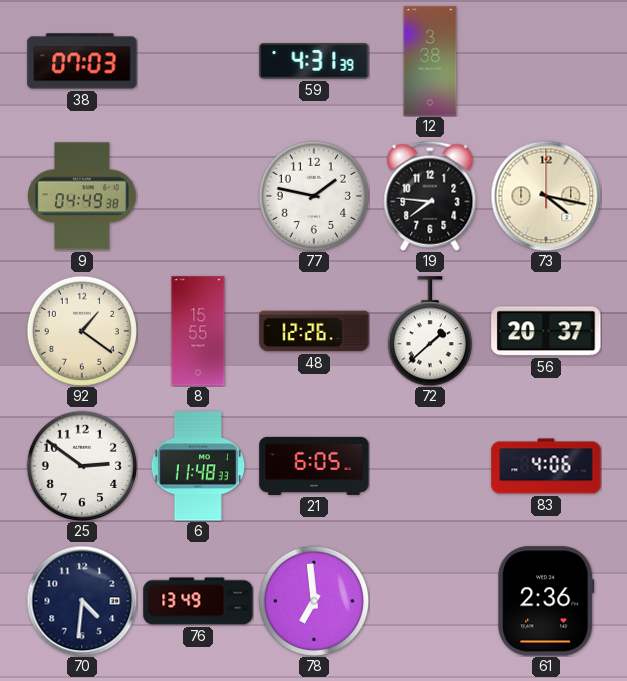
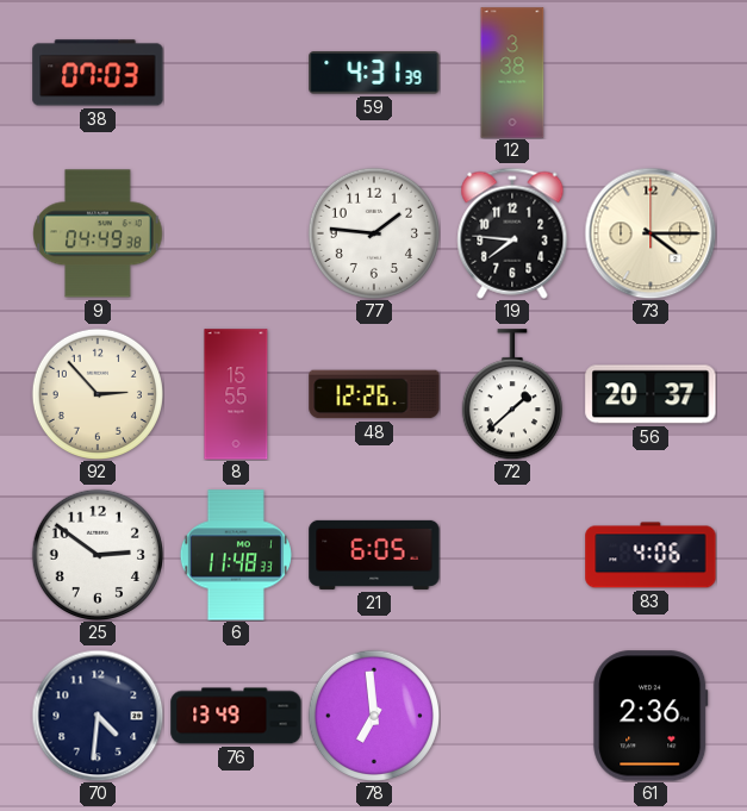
77: 1:47 -> 1:46 (373, 233)
73: 4:17 -> 4:15 (650, 233)
92: 1:21 -> 2:53 (97, 394)
